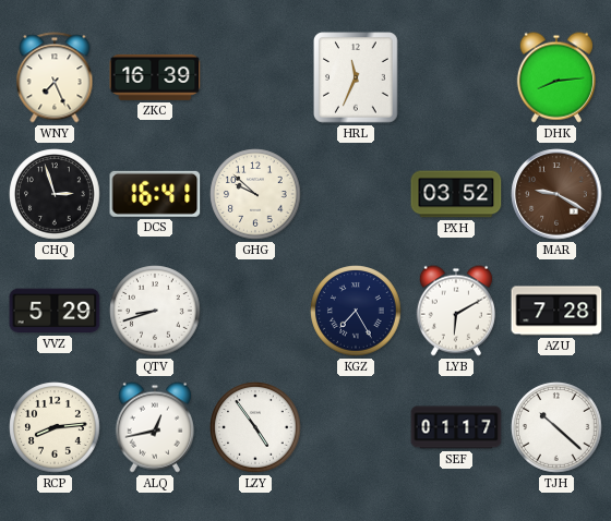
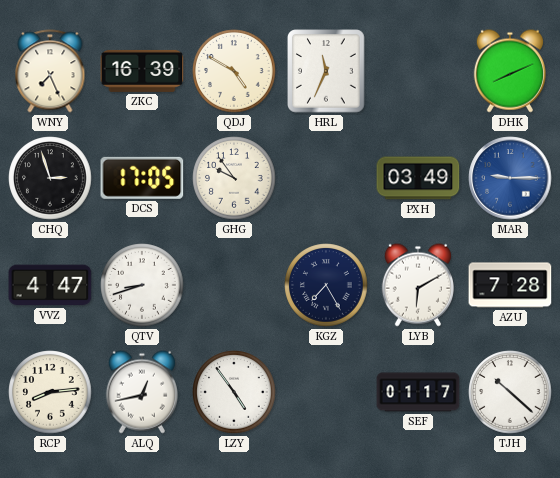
QDJ: none -> 4:50 (234, 71)
DHK: 8:14 -> 8:11 (510, 71)
DCS: 16:41 -> 17:05 (142, 178)
GHG: 9:52 -> 9:54 (234, 178)
PXH: 03:52 -> 03:49 (418, 178)
MAR: 9:20 -> 9:15 (510, 178)
MAR dial: brown -> blue (510, 178)
VVZ: 5:29 -> 4:47 (50, 285)
